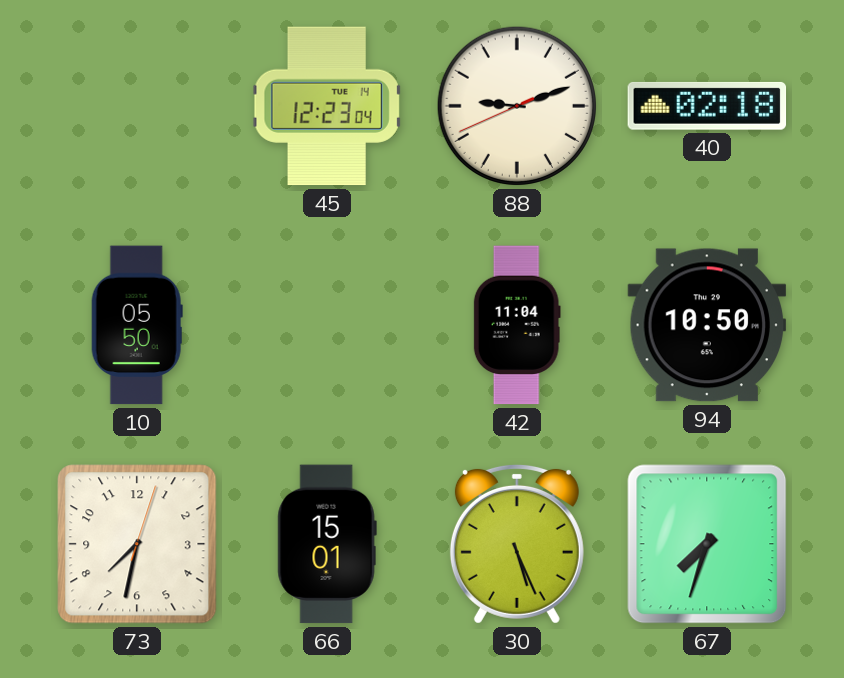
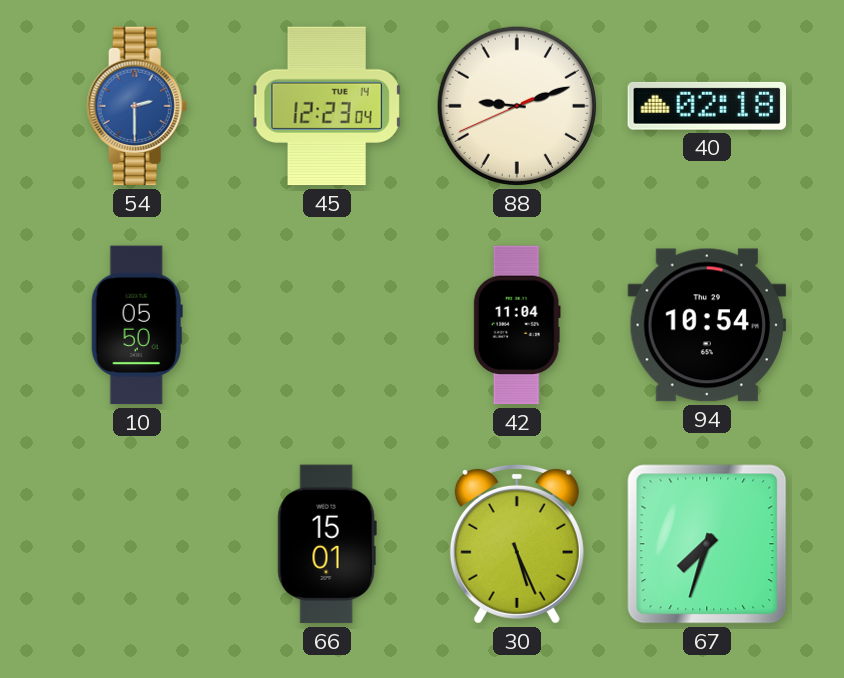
54: none -> 2:30 (137, 106)
94: 10:50 -> 10:54 (707, 325)
73: 7:32 -> none (137, 544)
